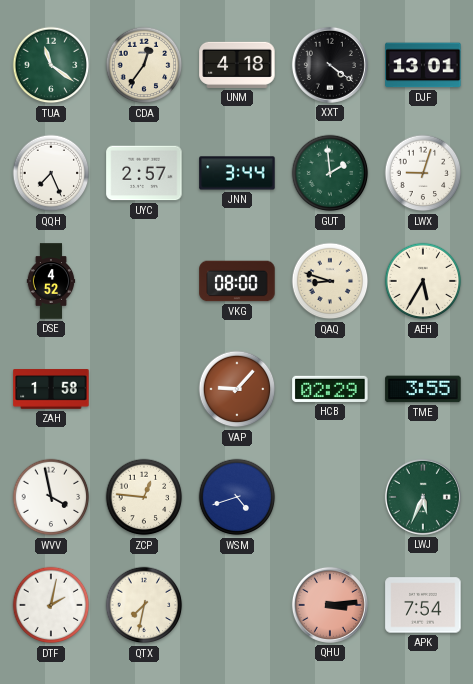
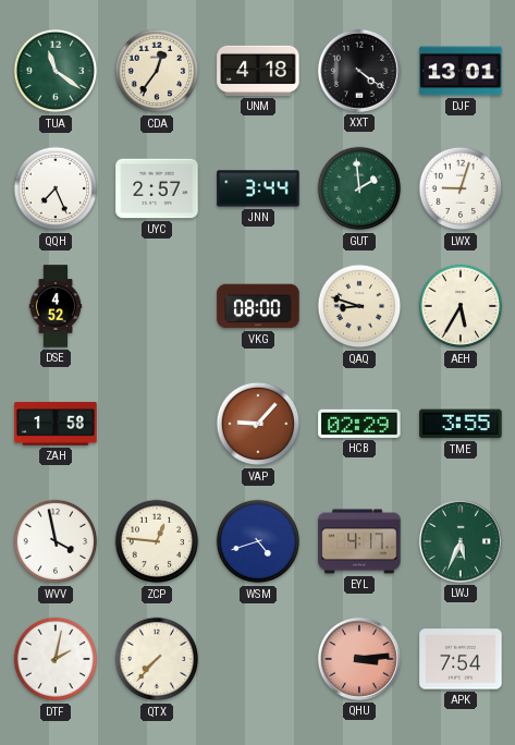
EYL: none -> 4:17 (359, 541)
QTX: 7:32 -> 7:37 (157, 659)
